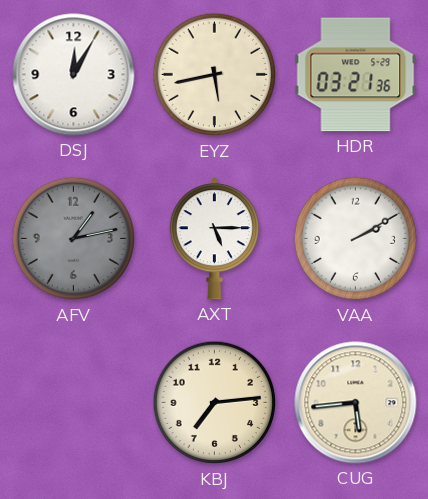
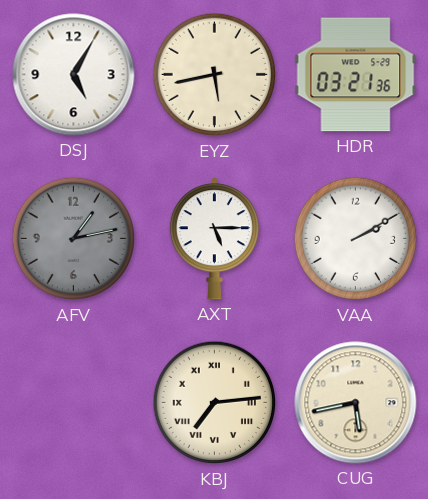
DSJ: 12:05 -> 5:05 (74, 75)
KBJ numerals: Arabic -> Roman (215, 403)
CUG: 5:44 -> 5:43 (356, 403)
